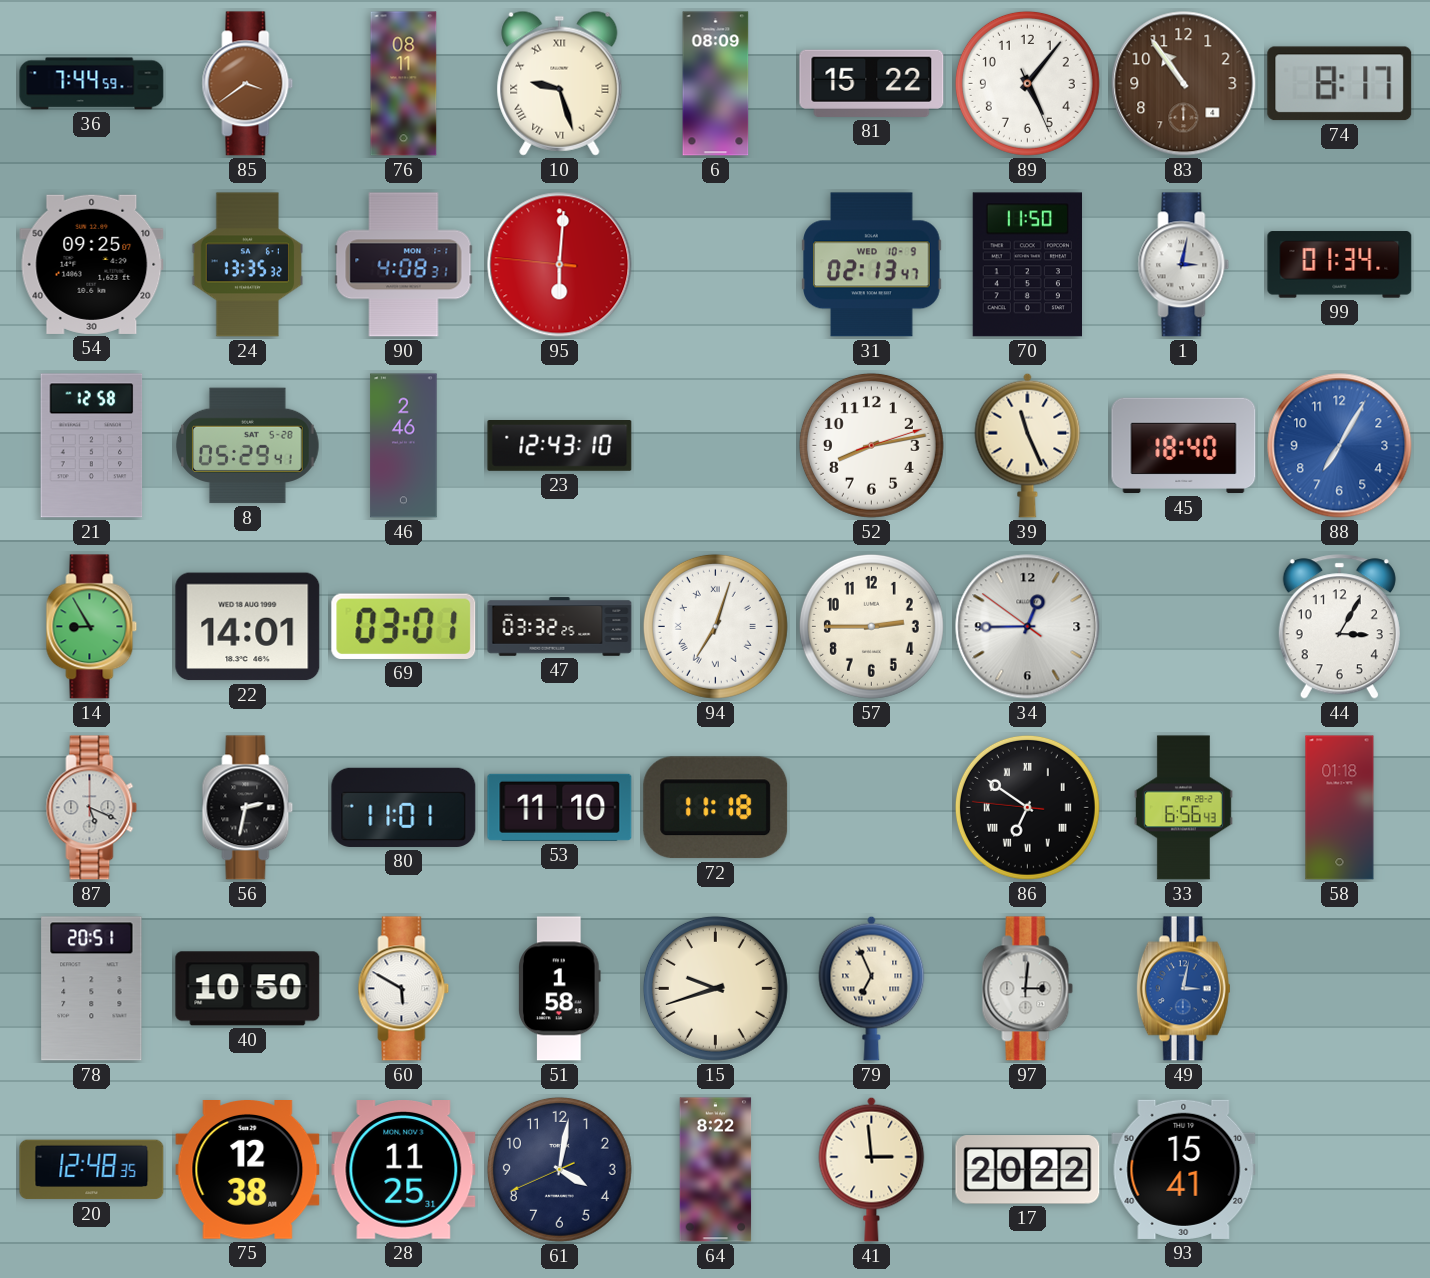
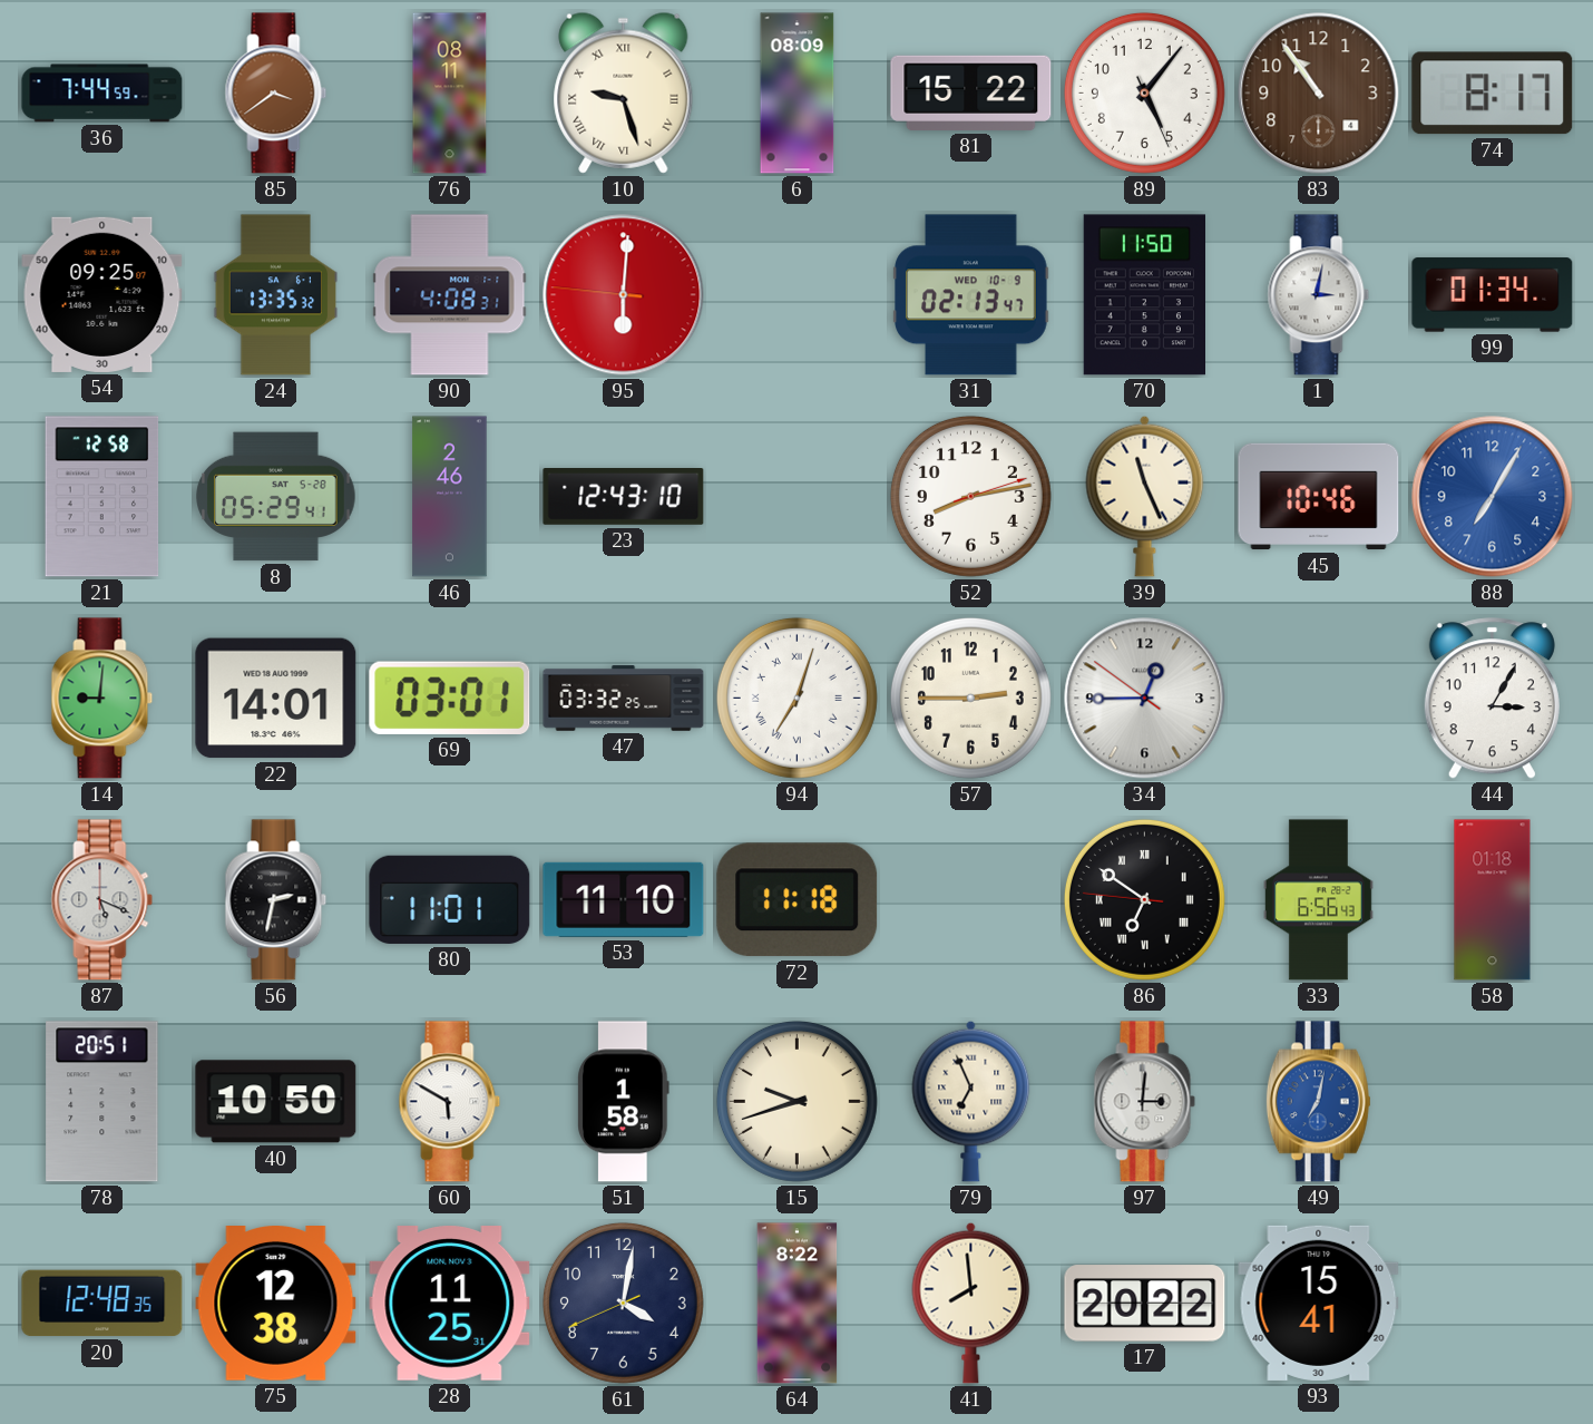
45: 18:40 -> 10:46 (1319, 497)
14: 8:55 -> 9:01 (102, 699)
49: 3:02 -> 7:02 (1318, 1102)
41: 2:59 -> 7:59 (971, 1303)
